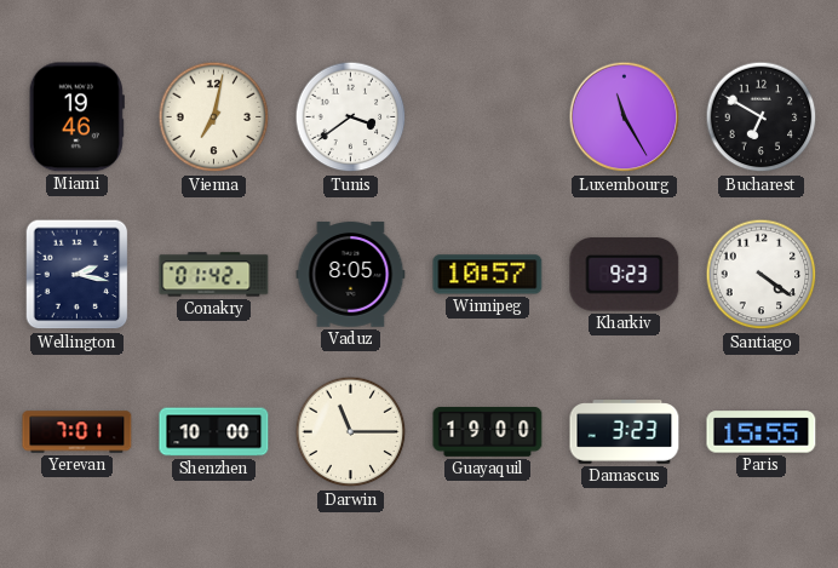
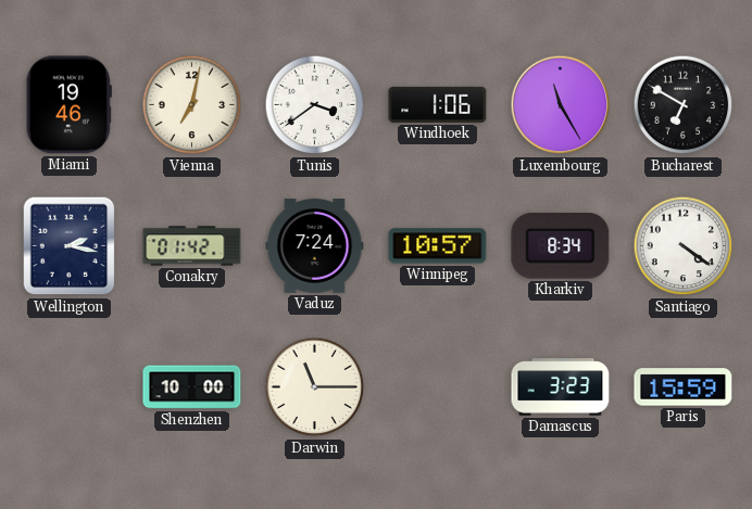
Windhoek: none -> 1:06 (438, 104)
Vaduz: 8:05 -> 7:24 (315, 246)
Kharkiv: 9:23 -> 8:34 (561, 246)
Yerevan: 7:01 -> none (78, 432)
Guayaquil: 19:00 -> none (488, 432)
Paris: 15:55 -> 15:59 (684, 387)
